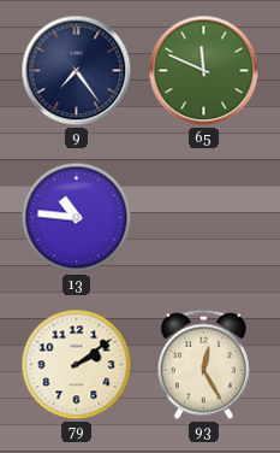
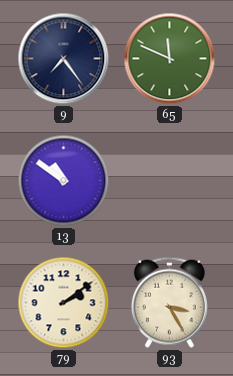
13: 10:46 -> 10:51 (64, 181)
93: 12:25 -> 3:25 (169, 302)
